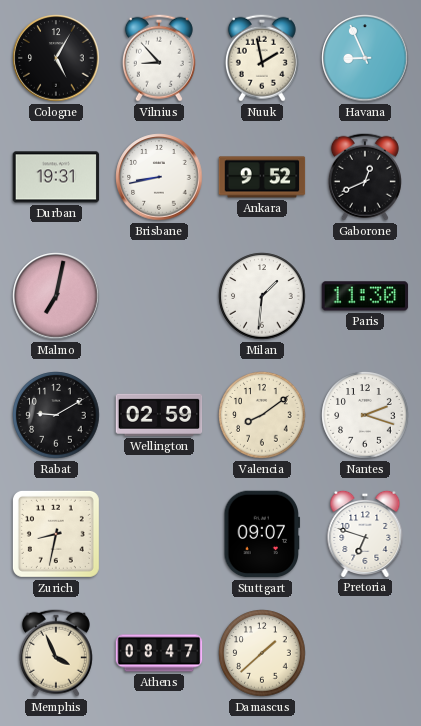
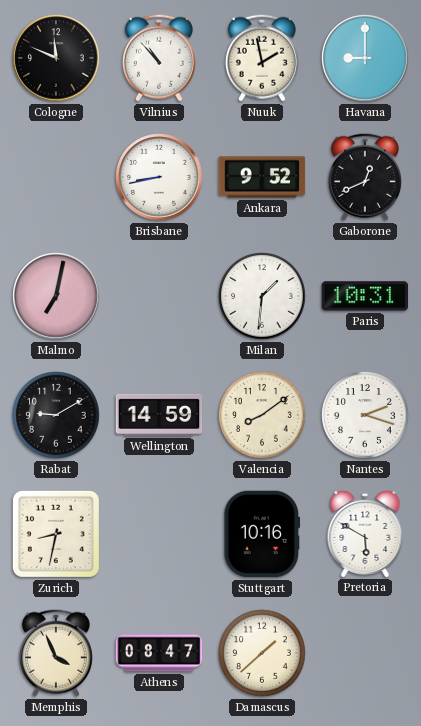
Cologne: 5:05 -> 11:49 (56, 58)
Vilnius: 8:53 -> 10:53 (159, 58)
Havana: 8:56 -> 9:00 (365, 58)
Durban: 19:31 -> none (56, 177)
Paris: 11:30 -> 10:31 (365, 296)
Wellington: 02:59 -> 14:59 (159, 415)
Stuttgart: 09:07 -> 10:16 (262, 534)
Pretoria: 6:48 -> 5:50 (365, 533)
